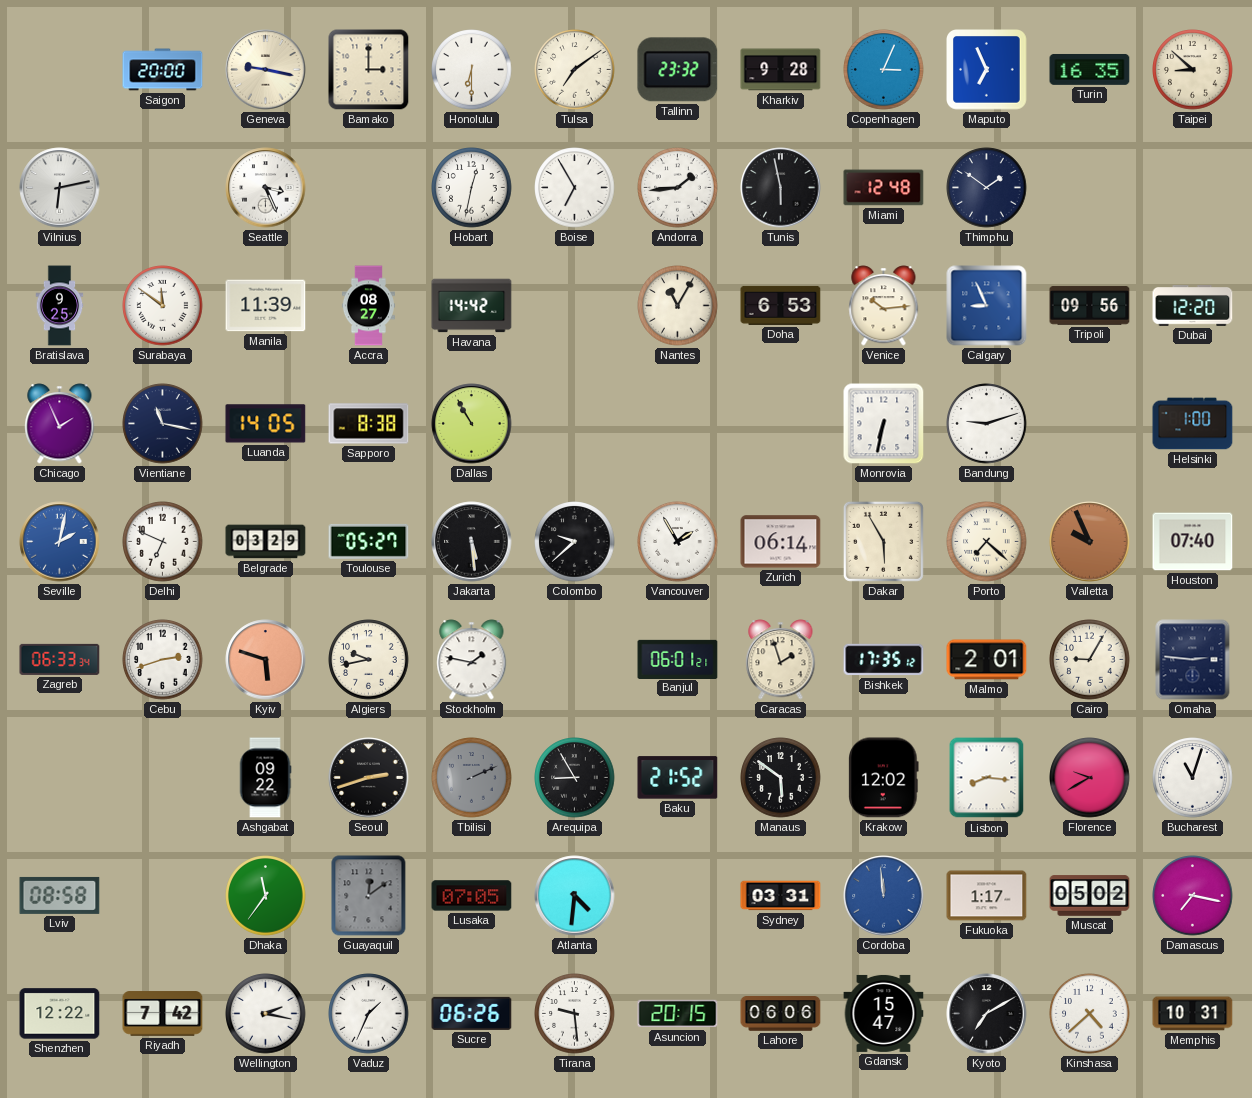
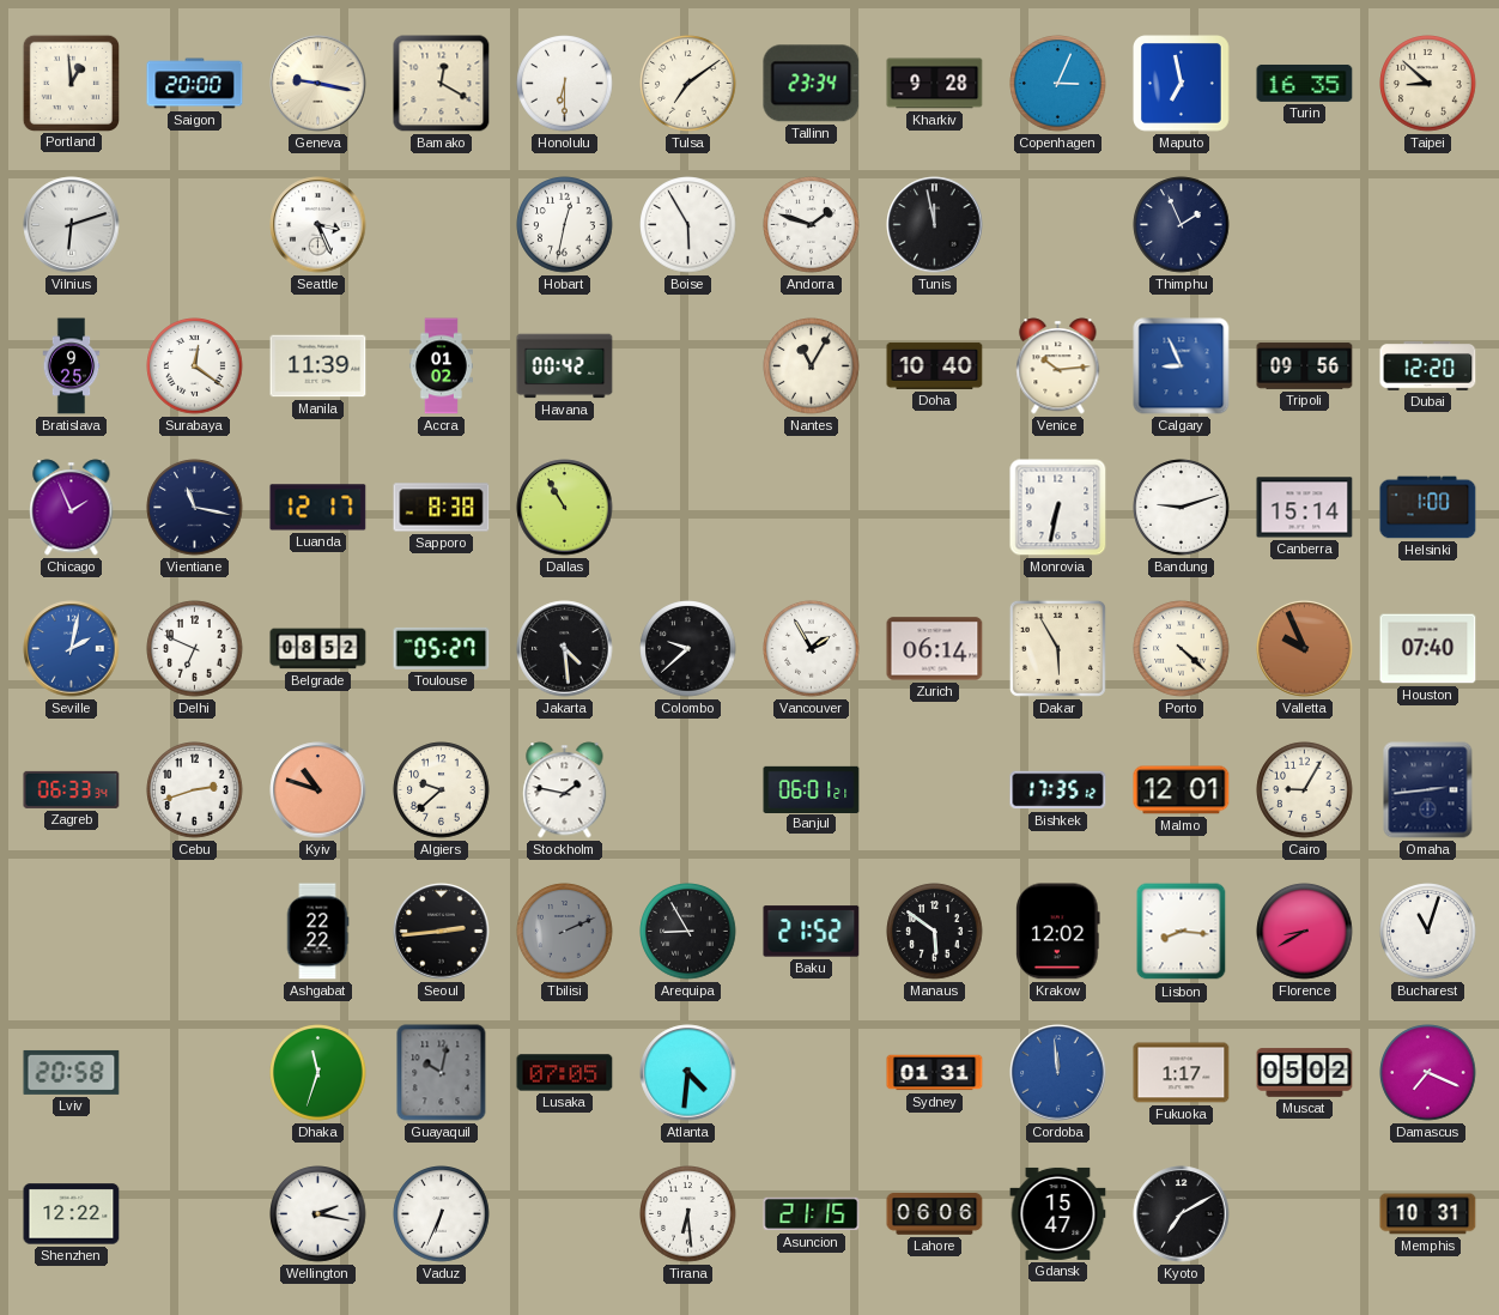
Portland: none -> 12:59 (71, 83)
Bamako: 3:00 -> 12:20 (442, 84)
Tallinn: 23:32 -> 23:34 (812, 84)
Maputo: 6:56 -> 6:58 (1182, 84)
Vilnius: 6:13 -> 6:12 (72, 225)
Boise: 6:55 -> 5:55 (688, 225)
Andorra: 1:44 -> 1:48 (812, 225)
Tunis: 5:58 -> 11:58 (935, 225)
Miami: 12:48 -> none (884, 188)
Thimphu: 1:51 -> 1:56 (1182, 225)
Surabaya: 11:51 -> 12:21 (195, 366)
Accra: 08:27 -> 01:02 (441, 366)
Havana: 14:42 -> 00:42 (565, 366)
Doha: 6:53 -> 10:40 (935, 365)
Luanda: 14:05 -> 12:17 (318, 508)
Canberra: none -> 15:14 (1305, 508)
Belgrade: 03:29 -> 08:52 (318, 649)
Jakarta: 5:29 -> 4:29 (565, 649)
Porto: 7:22 -> 4:22 (1182, 649)
Kyiv: 5:48 -> 10:48 (318, 790)
Algiers: 9:43 -> 9:38 (442, 790)
Caracas: 1:57 -> none (781, 660)
Malmo: 2:01 -> 12:01 (1182, 790)
Omaha: 2:46 -> 2:44 (1428, 790)
Ashgabat: 09:22 -> 22:22 (317, 932)
Seoul: 2:42 -> 2:44 (442, 932)
Florence: 9:40 -> 8:40 (1305, 932)
Lviv: 08:58 -> 20:58 (72, 1072)
Dhaka: 11:36 -> 11:33 (318, 1073)
Guayaquil: 12:09 -> 10:02 (442, 1073)
Sydney: 03:31 -> 01:31 (935, 1073)
Damascus: 7:17 -> 7:19 (1428, 1073)
Riyadh: 7:42 -> none (163, 1014)
Vaduz: 1:34 -> 6:34 (442, 1214)
Sucre: 06:26 -> none (472, 1013)
Tirana: 9:29 -> 6:29 (688, 1214)
Asuncion: 20:15 -> 21:15 (812, 1214)
Kinshasa: 4:38 -> none (1090, 1014)
